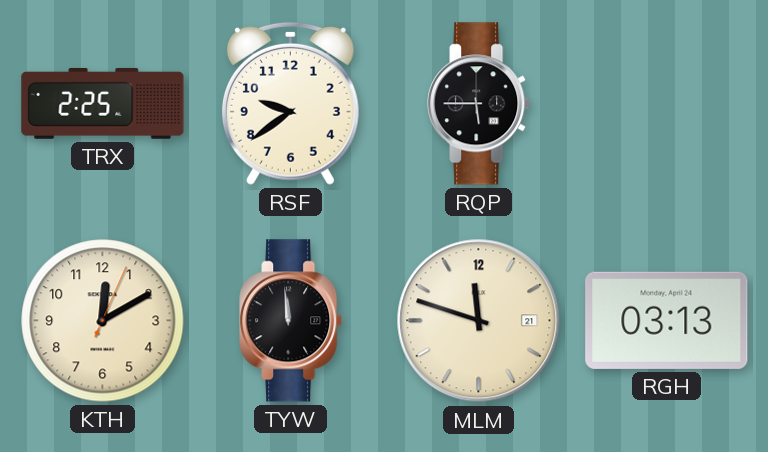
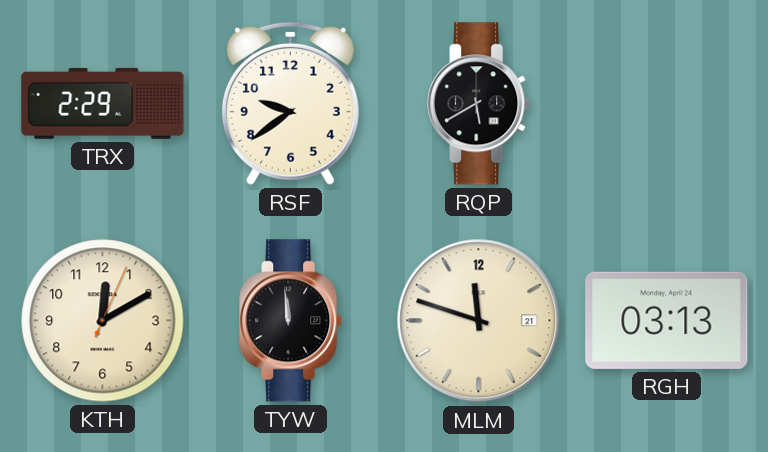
TRX: 2:25 -> 2:29 (103, 103)
RQP: 5:45 -> 5:40 (479, 104)
